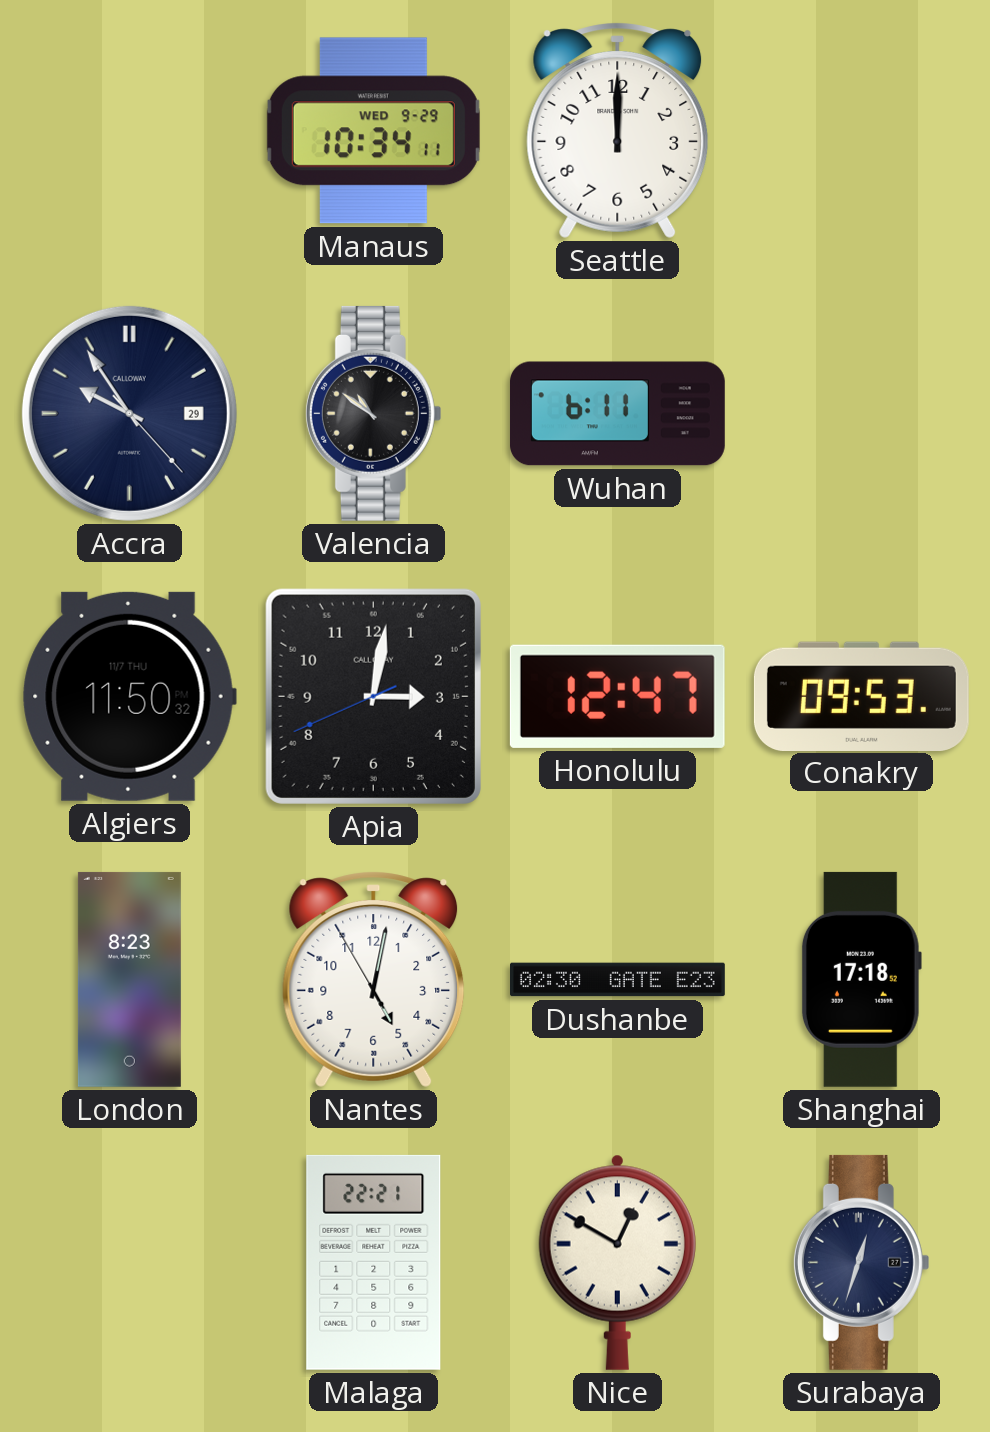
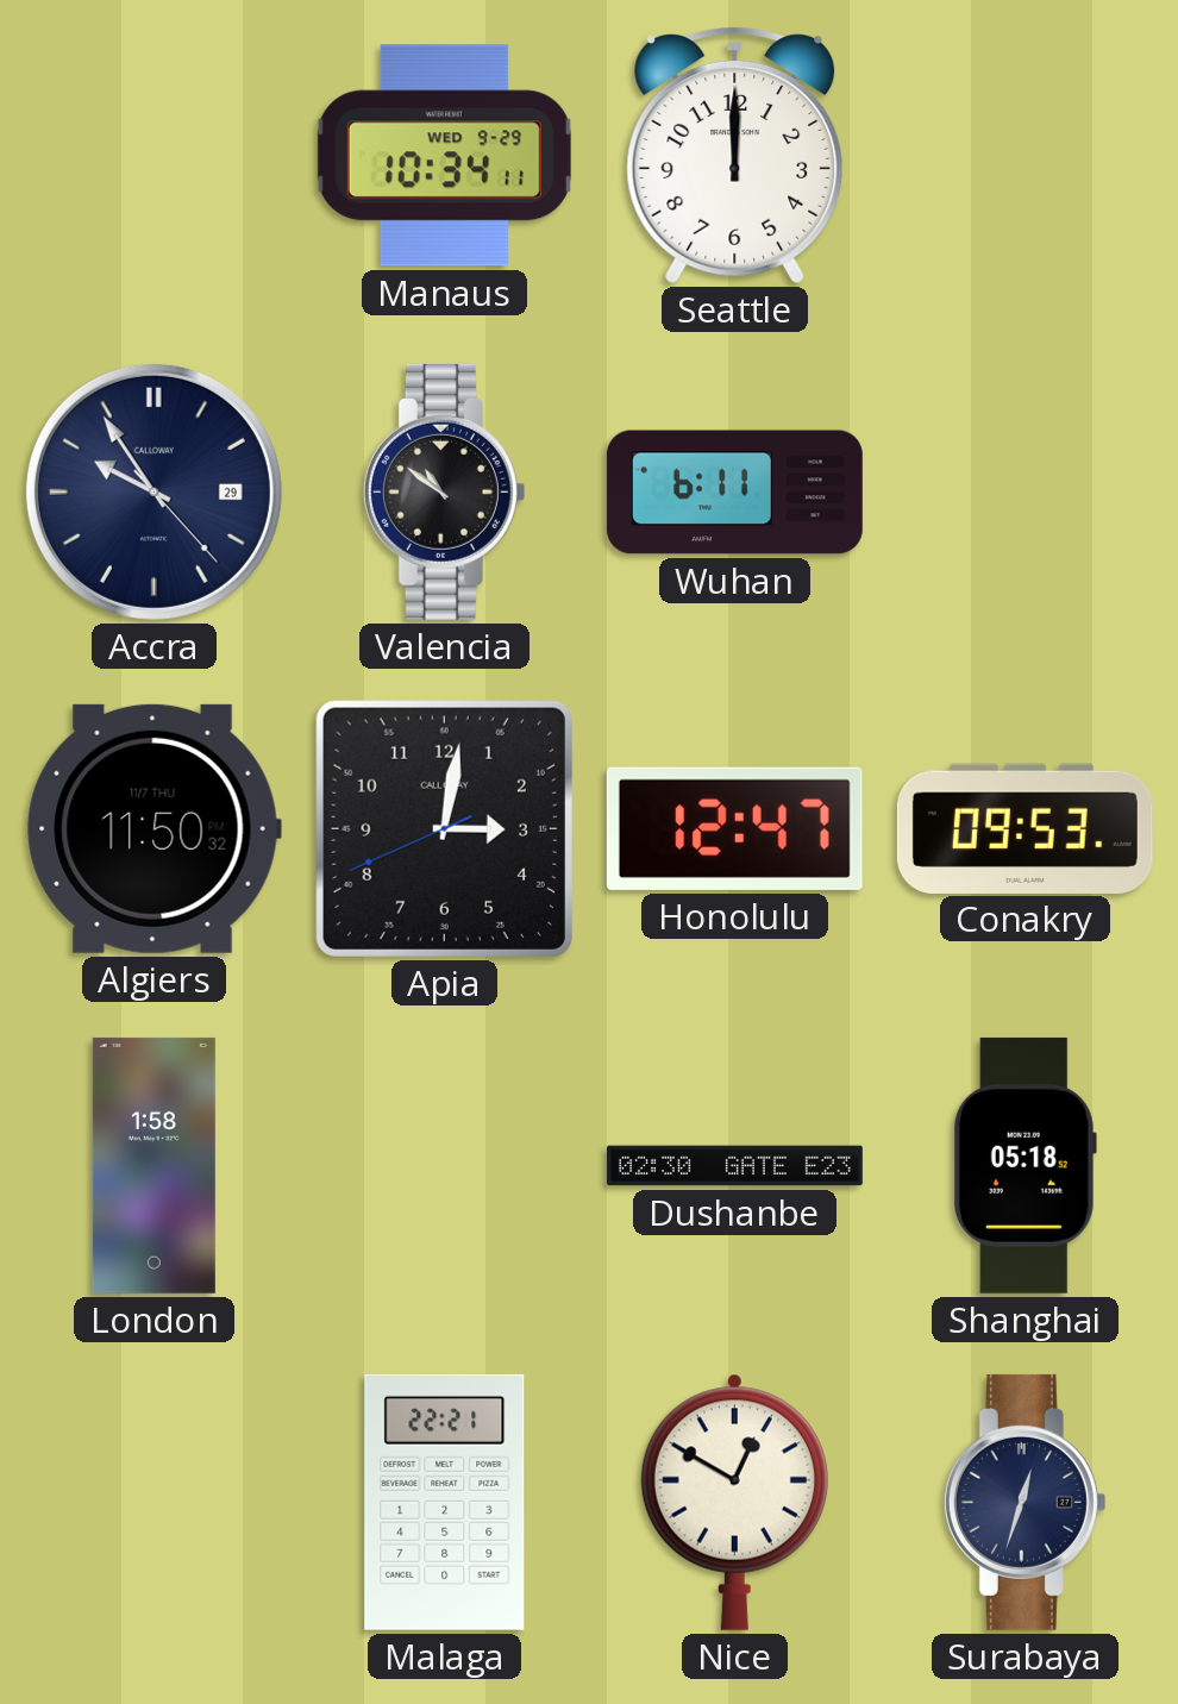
London: 8:23 -> 1:58 (153, 1165)
Nantes: 5:01 -> none (374, 979)
Shanghai: 17:18 -> 05:18 (1025, 1165)
